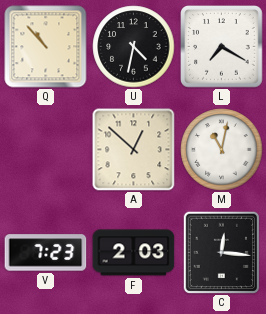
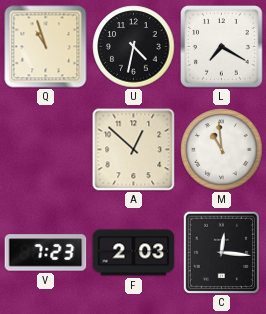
Q: 10:53 -> 10:57 (46, 47)
M: 11:02 -> 10:59 (222, 150)
